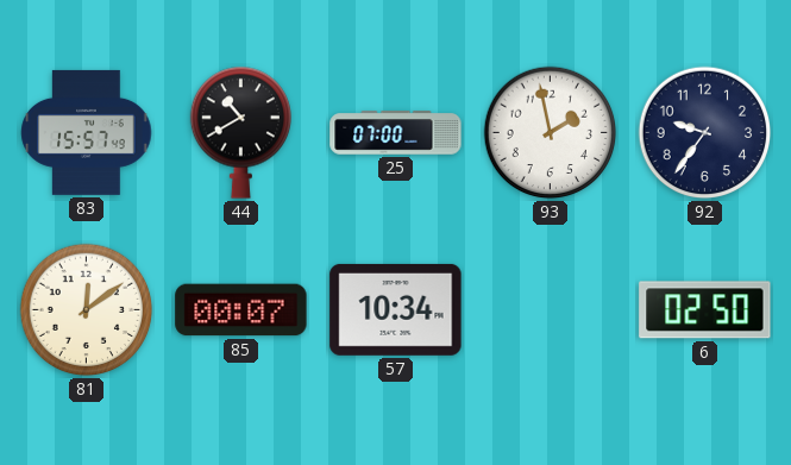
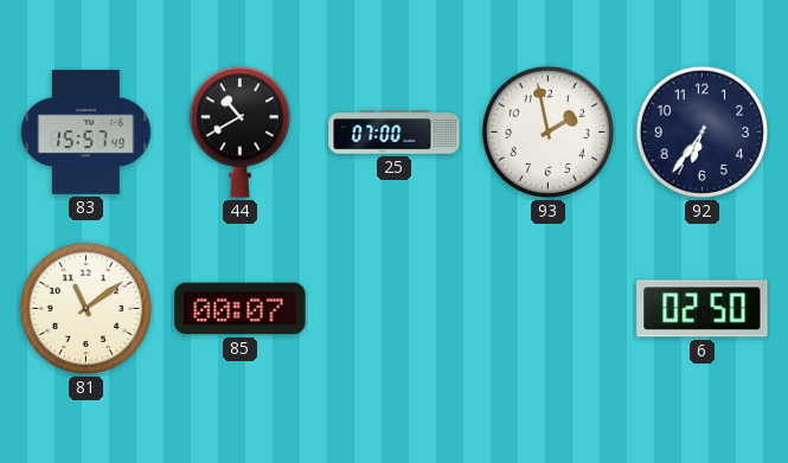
92: 9:36 -> 6:36 (703, 133)
81: 12:09 -> 11:09 (87, 309)
57: 10:34 -> none (396, 309)
